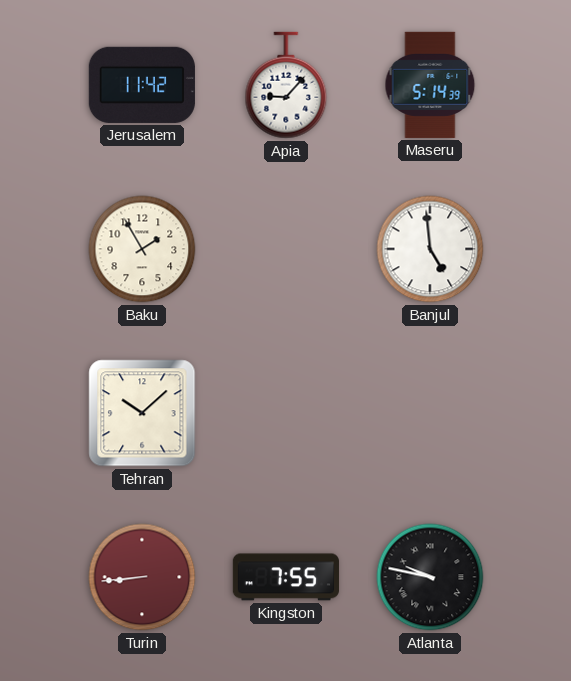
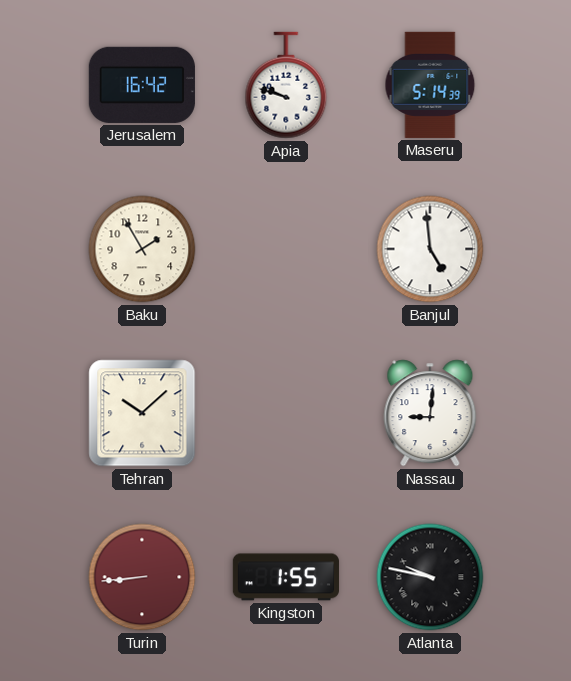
Jerusalem: 11:42 -> 16:42 (142, 85)
Apia: 9:07 -> 9:48 (286, 85)
Nassau: none -> 9:01 (430, 413)
Kingston: 7:55 -> 1:55 (286, 577)
